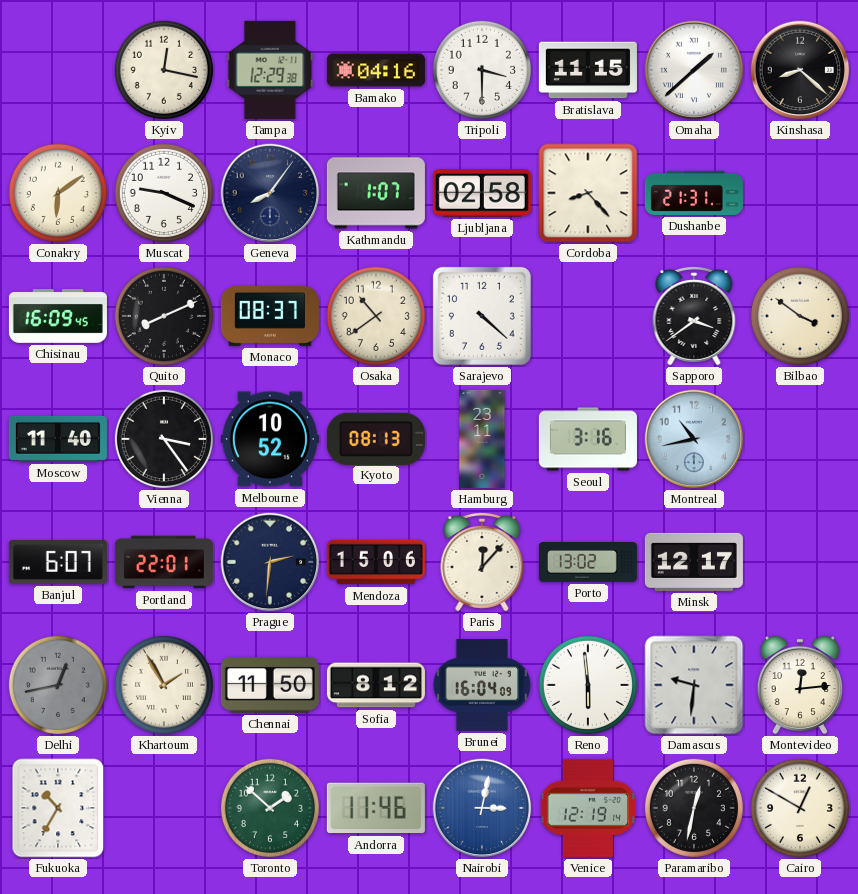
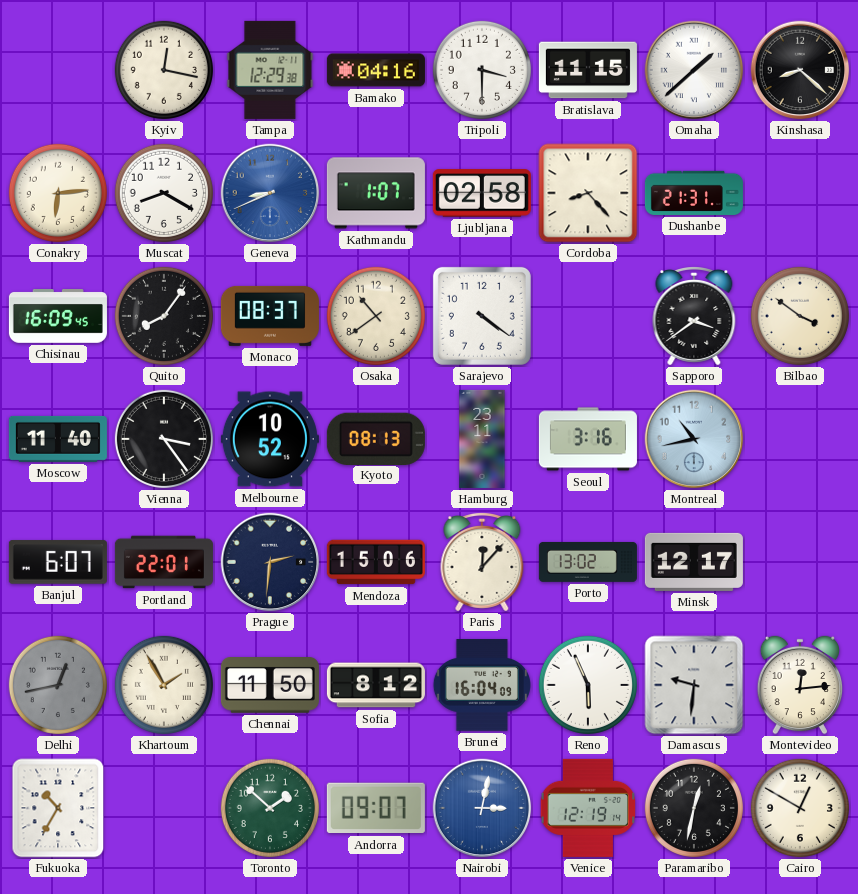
Conakry: 6:09 -> 6:14 (58, 193)
Muscat: 9:19 -> 8:20 (164, 193)
Geneva: 8:06 -> 8:41 (270, 193)
Geneva dial: navy -> blue (270, 193)
Quito: 8:11 -> 8:06 (164, 316)
Sarajevo: 4:22 -> 4:21 (482, 316)
Reno: 5:59 -> 5:56 (588, 685)
Andorra: 11:46 -> 09:07 (376, 808)
